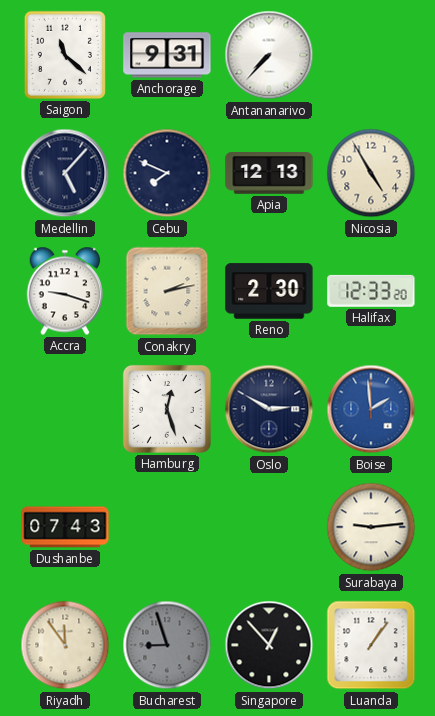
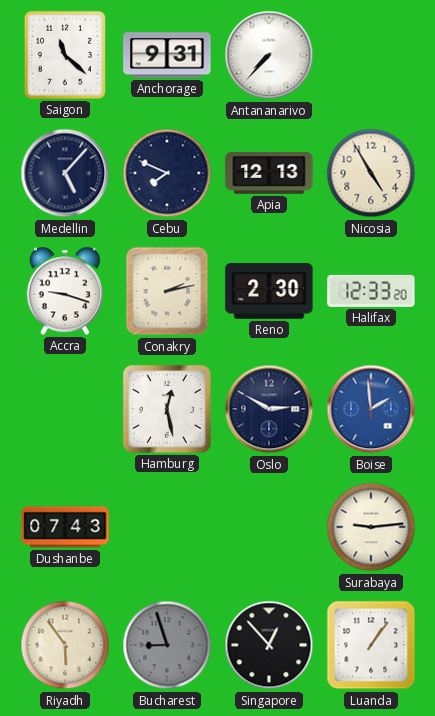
Hamburg: 12:27 -> 12:28 (167, 409)
Riyadh: 11:54 -> 5:54 (65, 645)
